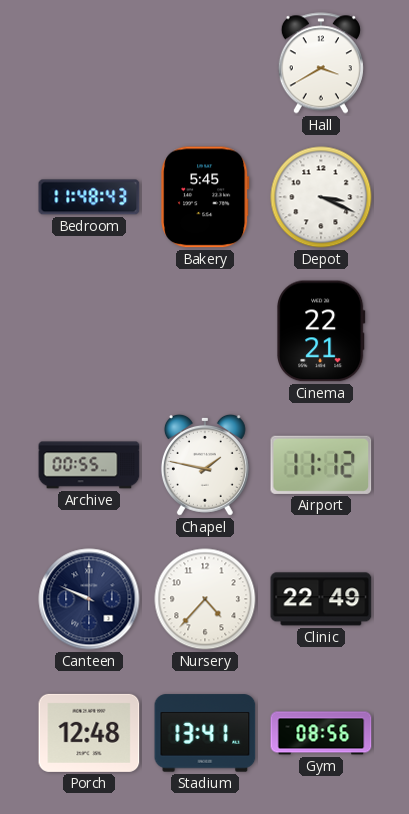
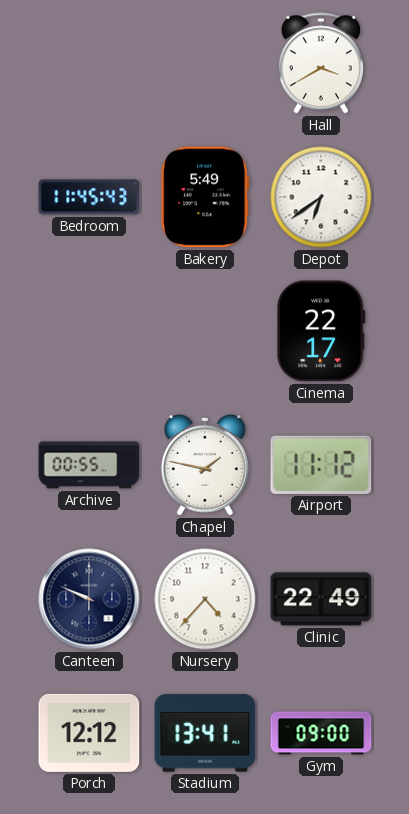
Bedroom: 11:48 -> 11:45 (89, 197)
Bakery: 5:45 -> 5:49 (205, 197)
Depot: 3:19 -> 6:39 (321, 197)
Cinema: 22:21 -> 22:17 (322, 331)
Porch: 12:48 -> 12:12 (89, 733)
Gym: 08:56 -> 09:00 (321, 733)
